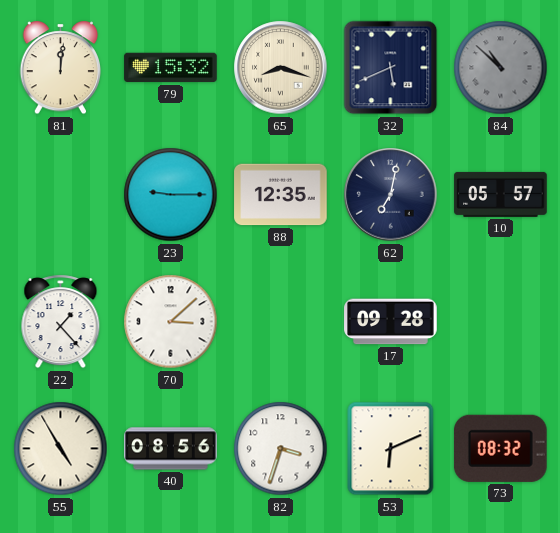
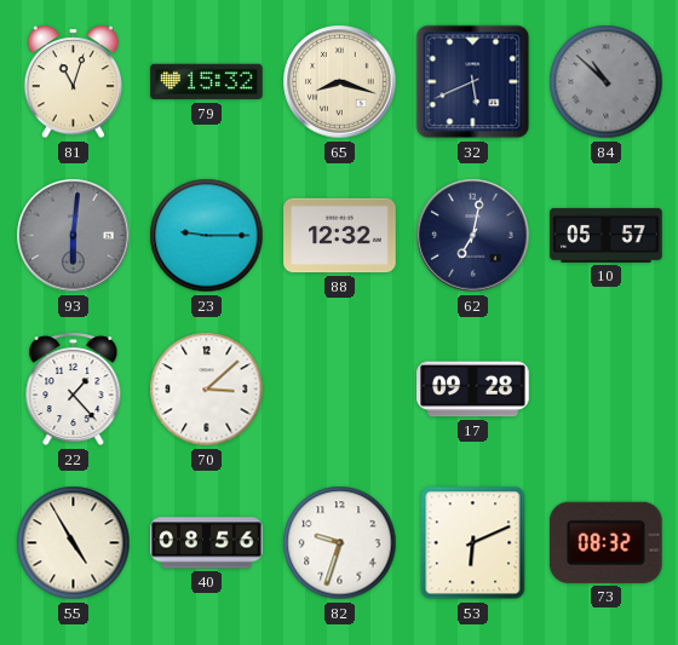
81: 12:01 -> 11:03 (73, 82)
93: none -> 6:01 (74, 236)
88: 12:35 -> 12:32 (340, 236)
82: 3:33 -> 9:33 (340, 543)
